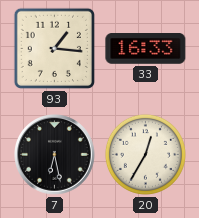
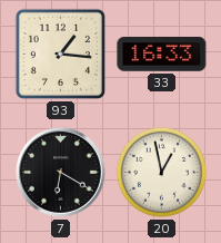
7: 6:28 -> 6:20 (61, 173)
20: 12:35 -> 12:58 (161, 172)
